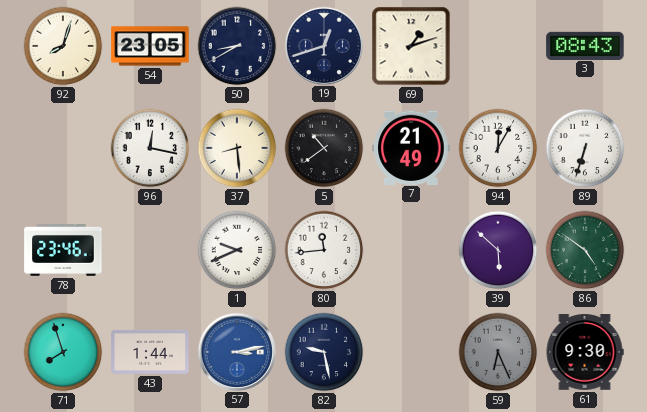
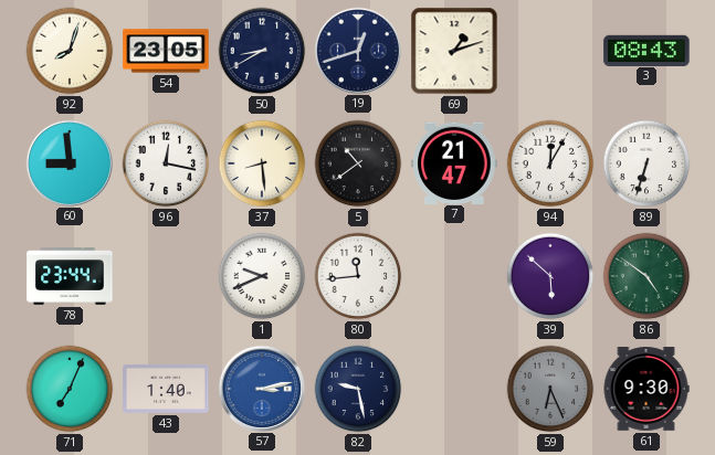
60: none -> 8:59 (69, 162)
7: 21:49 -> 21:47 (454, 162)
78: 23:46 -> 23:44 (70, 277)
71: 7:57 -> 7:04 (70, 389)
43: 1:44 -> 1:40 (166, 389)
